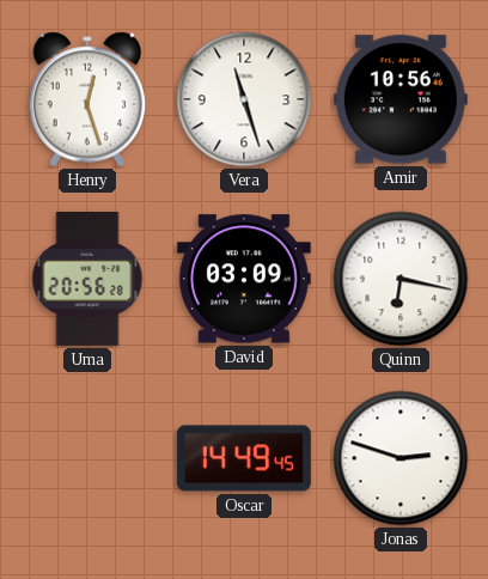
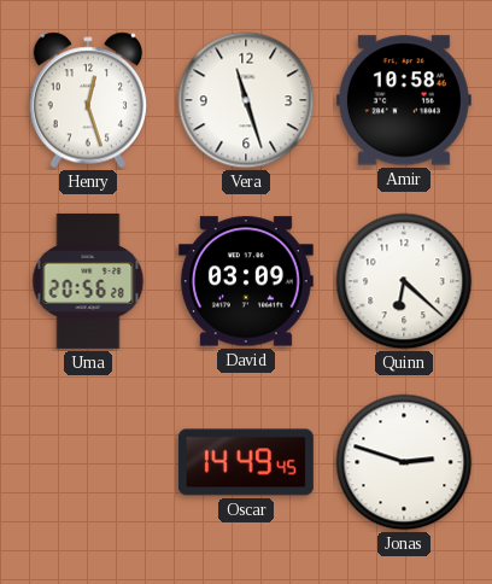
Amir: 10:56 -> 10:58 (404, 100)
Quinn: 6:17 -> 6:22 (404, 281)
